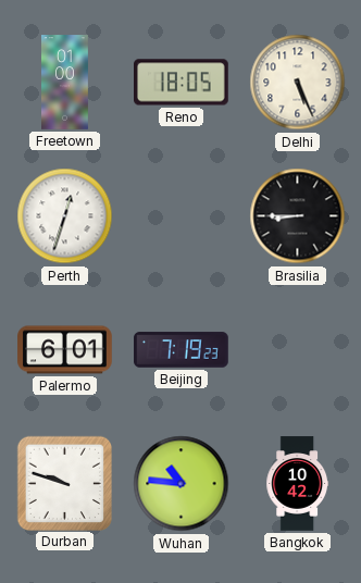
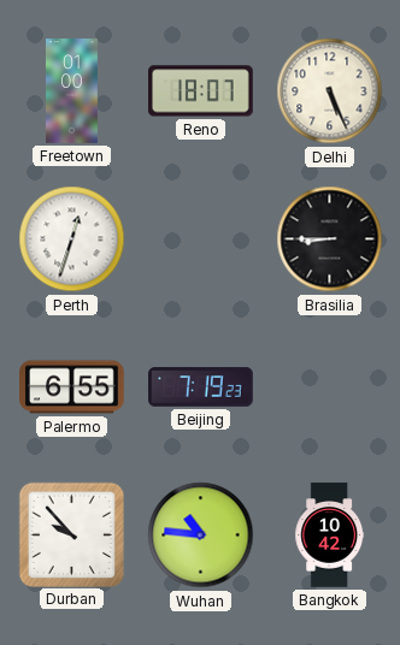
Reno: 18:05 -> 18:07 (201, 91)
Palermo: 6:01 -> 6:55 (72, 387)
Durban: 9:48 -> 9:53 (71, 534)
